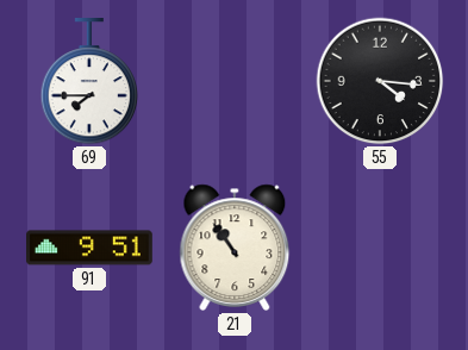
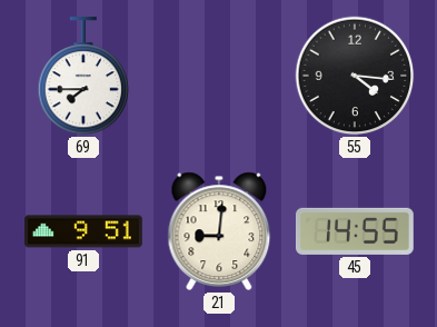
21: 10:54 -> 9:01 (219, 231)
45: none -> 14:55 (355, 231)
